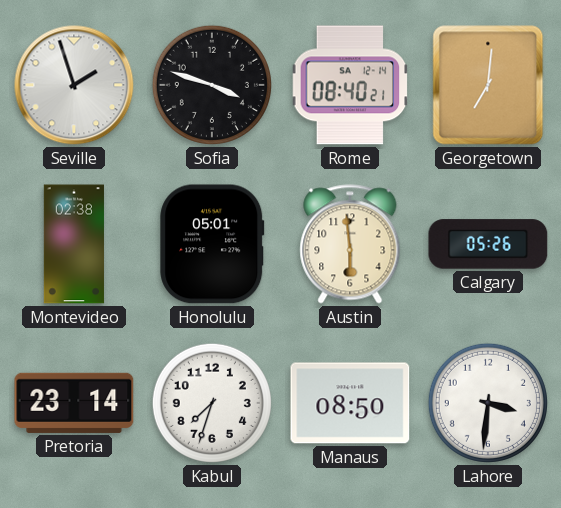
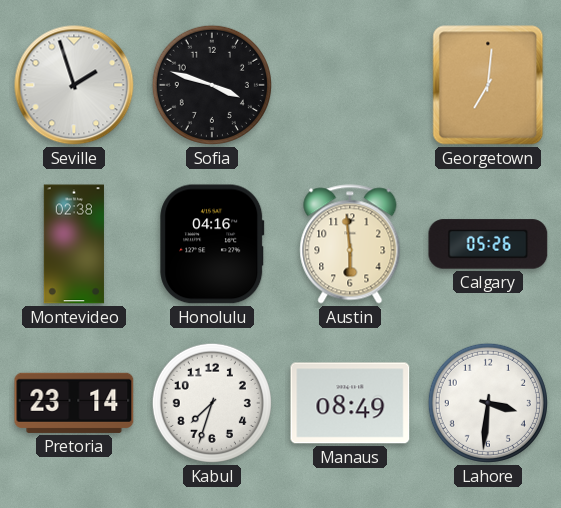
Rome: 08:40 -> none (350, 85)
Honolulu: 05:01 -> 04:16 (212, 244)
Manaus: 08:50 -> 08:49 (350, 403)
